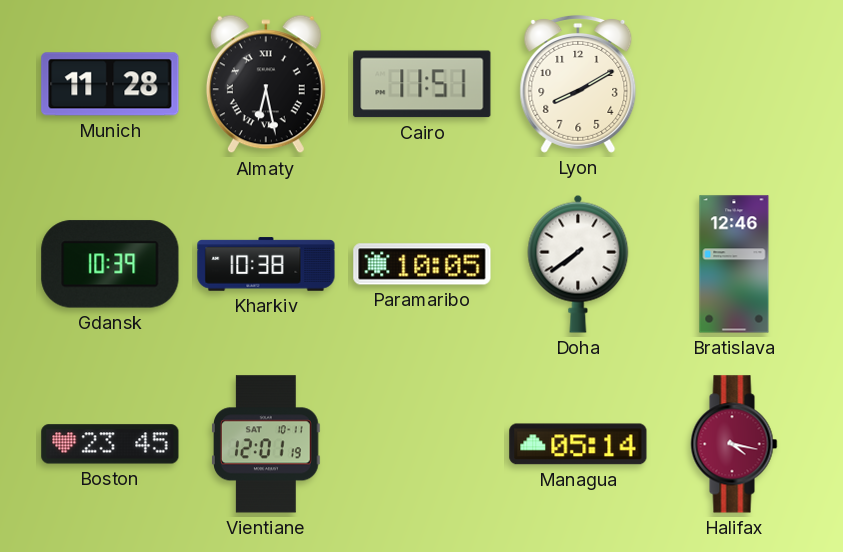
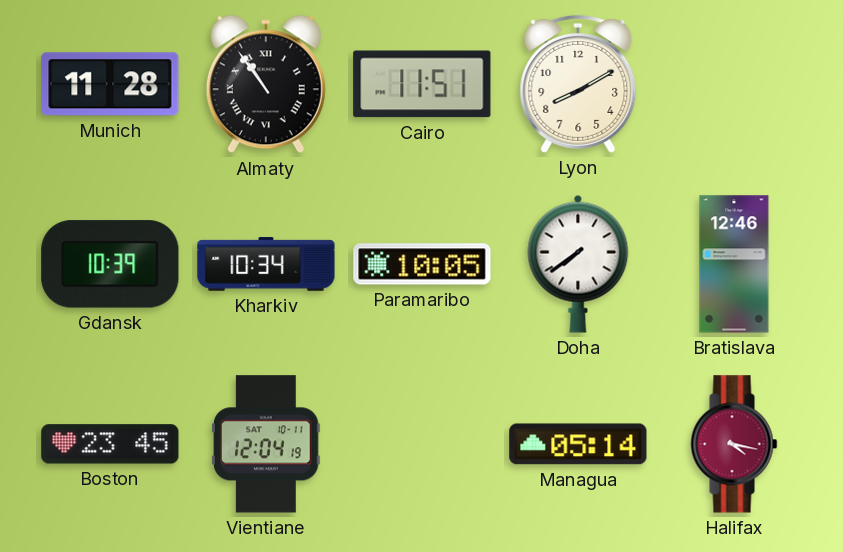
Almaty: 6:28 -> 10:54 (266, 84)
Kharkiv: 10:38 -> 10:34 (266, 264)
Vientiane: 12:01 -> 12:04 (267, 444)
